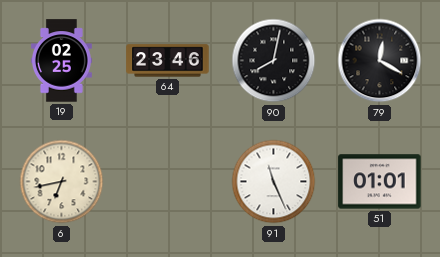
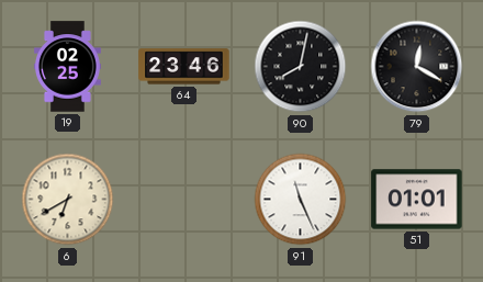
6: 6:43 -> 6:40 (68, 200)
